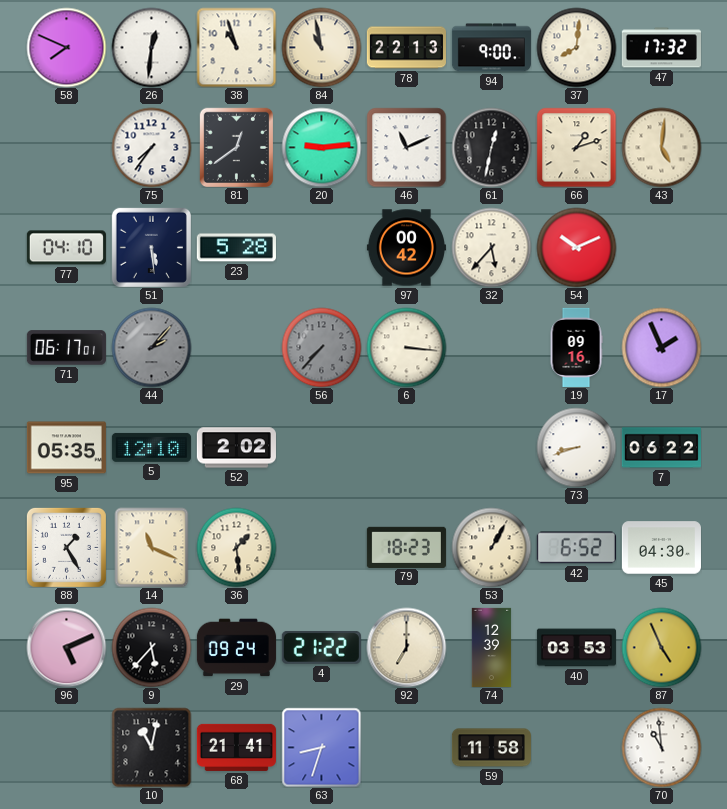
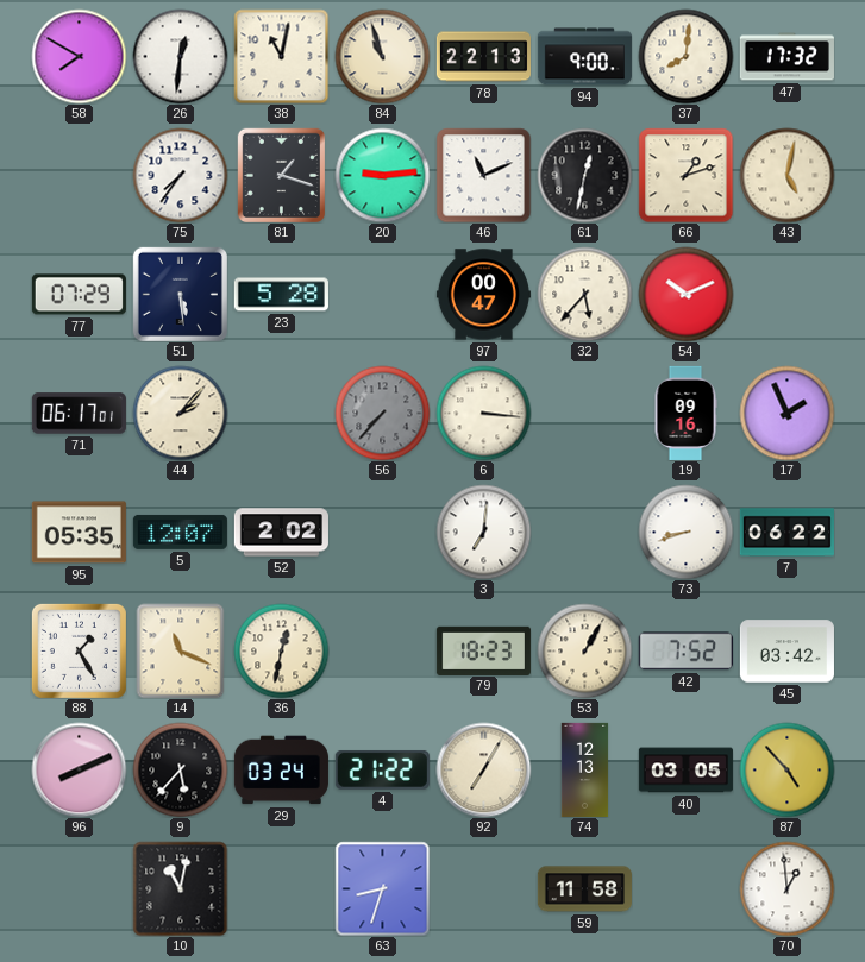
58: 7:49 -> 7:50 (79, 56)
38: 10:57 -> 11:02 (281, 56)
84: 10:58 -> 10:57 (382, 56)
81: 12:39 -> 1:18 (281, 175)
43: 5:01 -> 5:02 (786, 175)
77: 04:10 -> 07:29 (79, 295)
97: 00:42 -> 00:47 (483, 295)
44 dial: grey -> cream (180, 413)
5: 12:10 -> 12:07 (180, 532)
3: none -> 7:01 (483, 532)
36: 1:29 -> 12:32 (281, 650)
42: 6:52 -> 7:52 (685, 652)
45: 04:30 -> 03:42 (786, 652)
96: 5:11 -> 8:11 (79, 769)
29: 09:24 -> 03:24 (281, 771)
92: 7:00 -> 7:05 (483, 769)
74: 12:39 -> 12:13 (585, 769)
40: 03:53 -> 03:05 (685, 771)
87: 4:56 -> 4:53 (786, 769)
68: 21:41 -> none (236, 747)
70: 10:59 -> 12:59 (786, 888)
